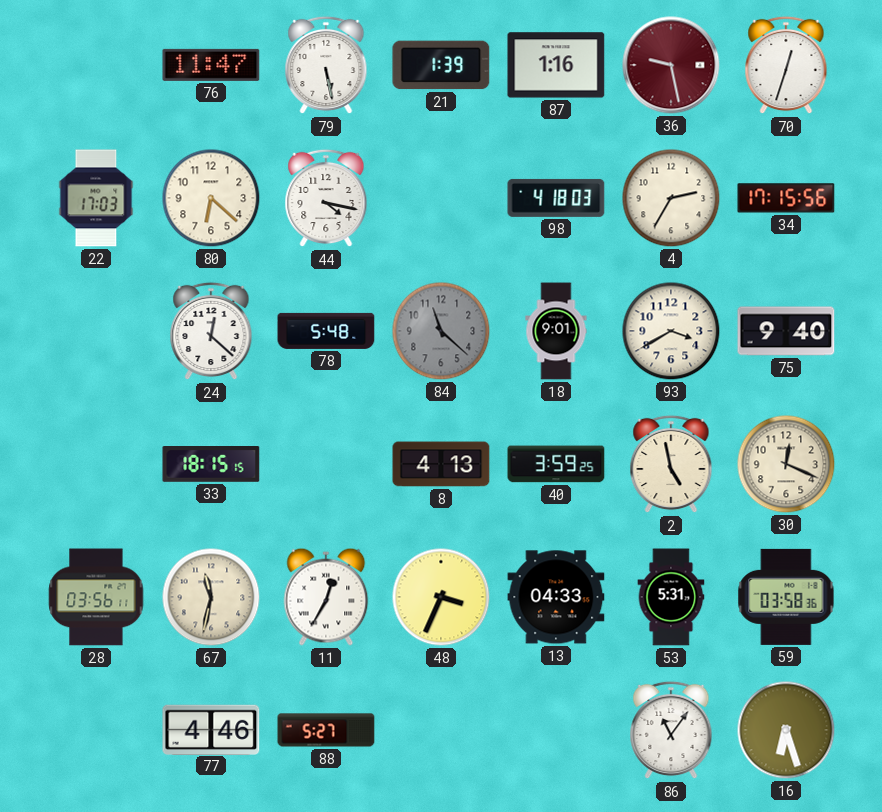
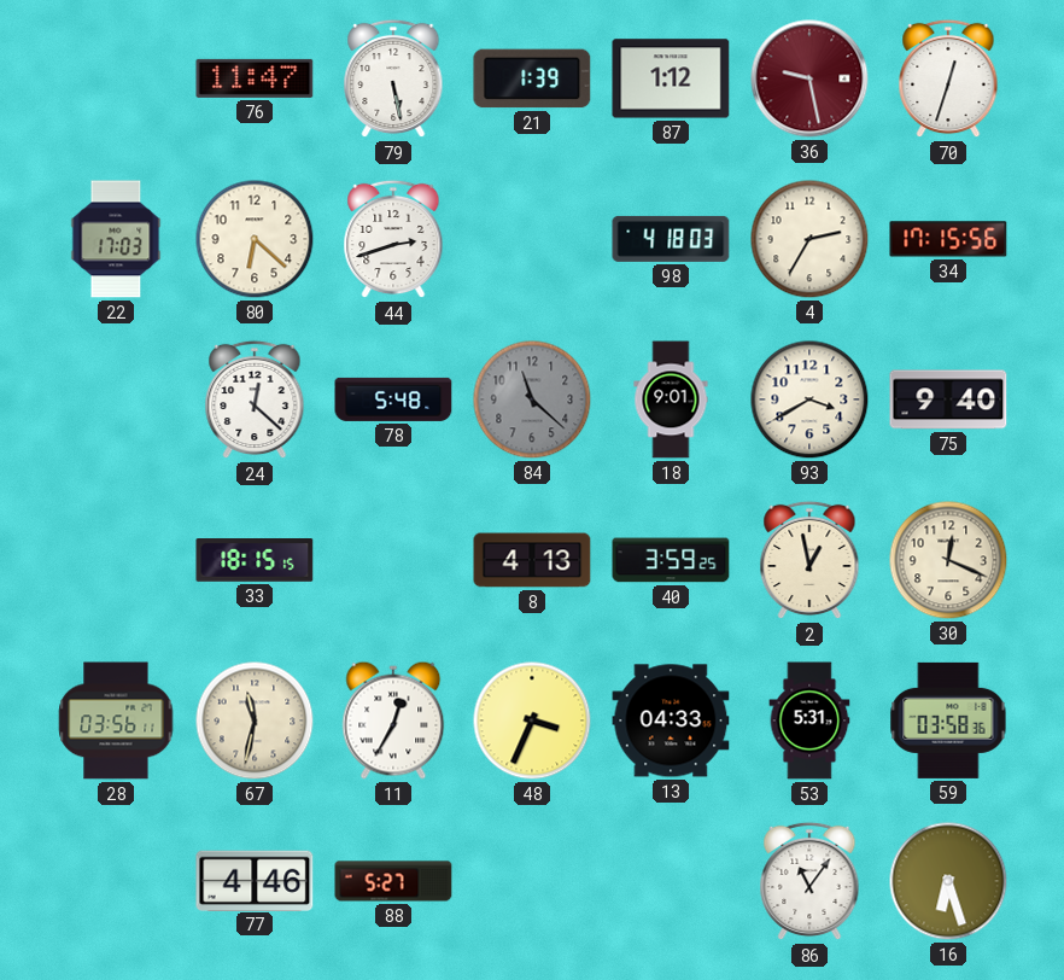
87: 1:16 -> 1:12 (671, 78)
44: 4:17 -> 2:42 (393, 239)
2: 4:58 -> 12:58 (809, 560)
